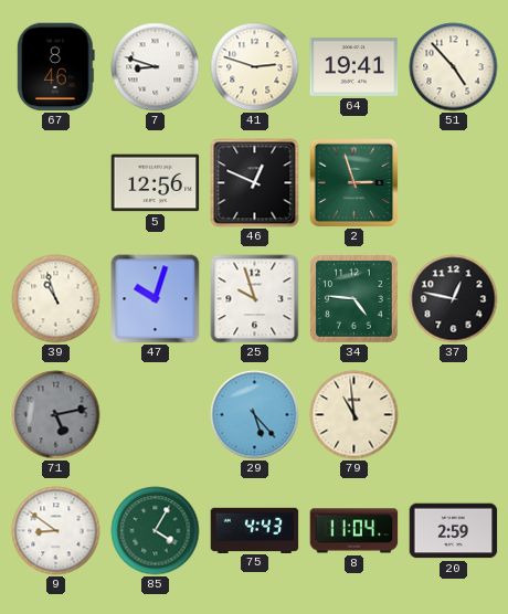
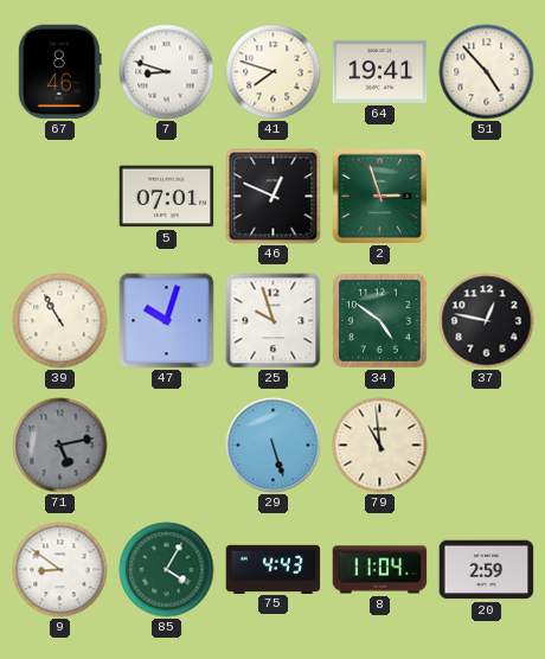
41: 2:48 -> 7:48 (274, 72)
5: 12:56 -> 07:01 (167, 197)
39: 10:57 -> 10:55 (60, 321)
34: 4:46 -> 4:51 (380, 321)
29: 5:23 -> 5:27 (274, 446)
